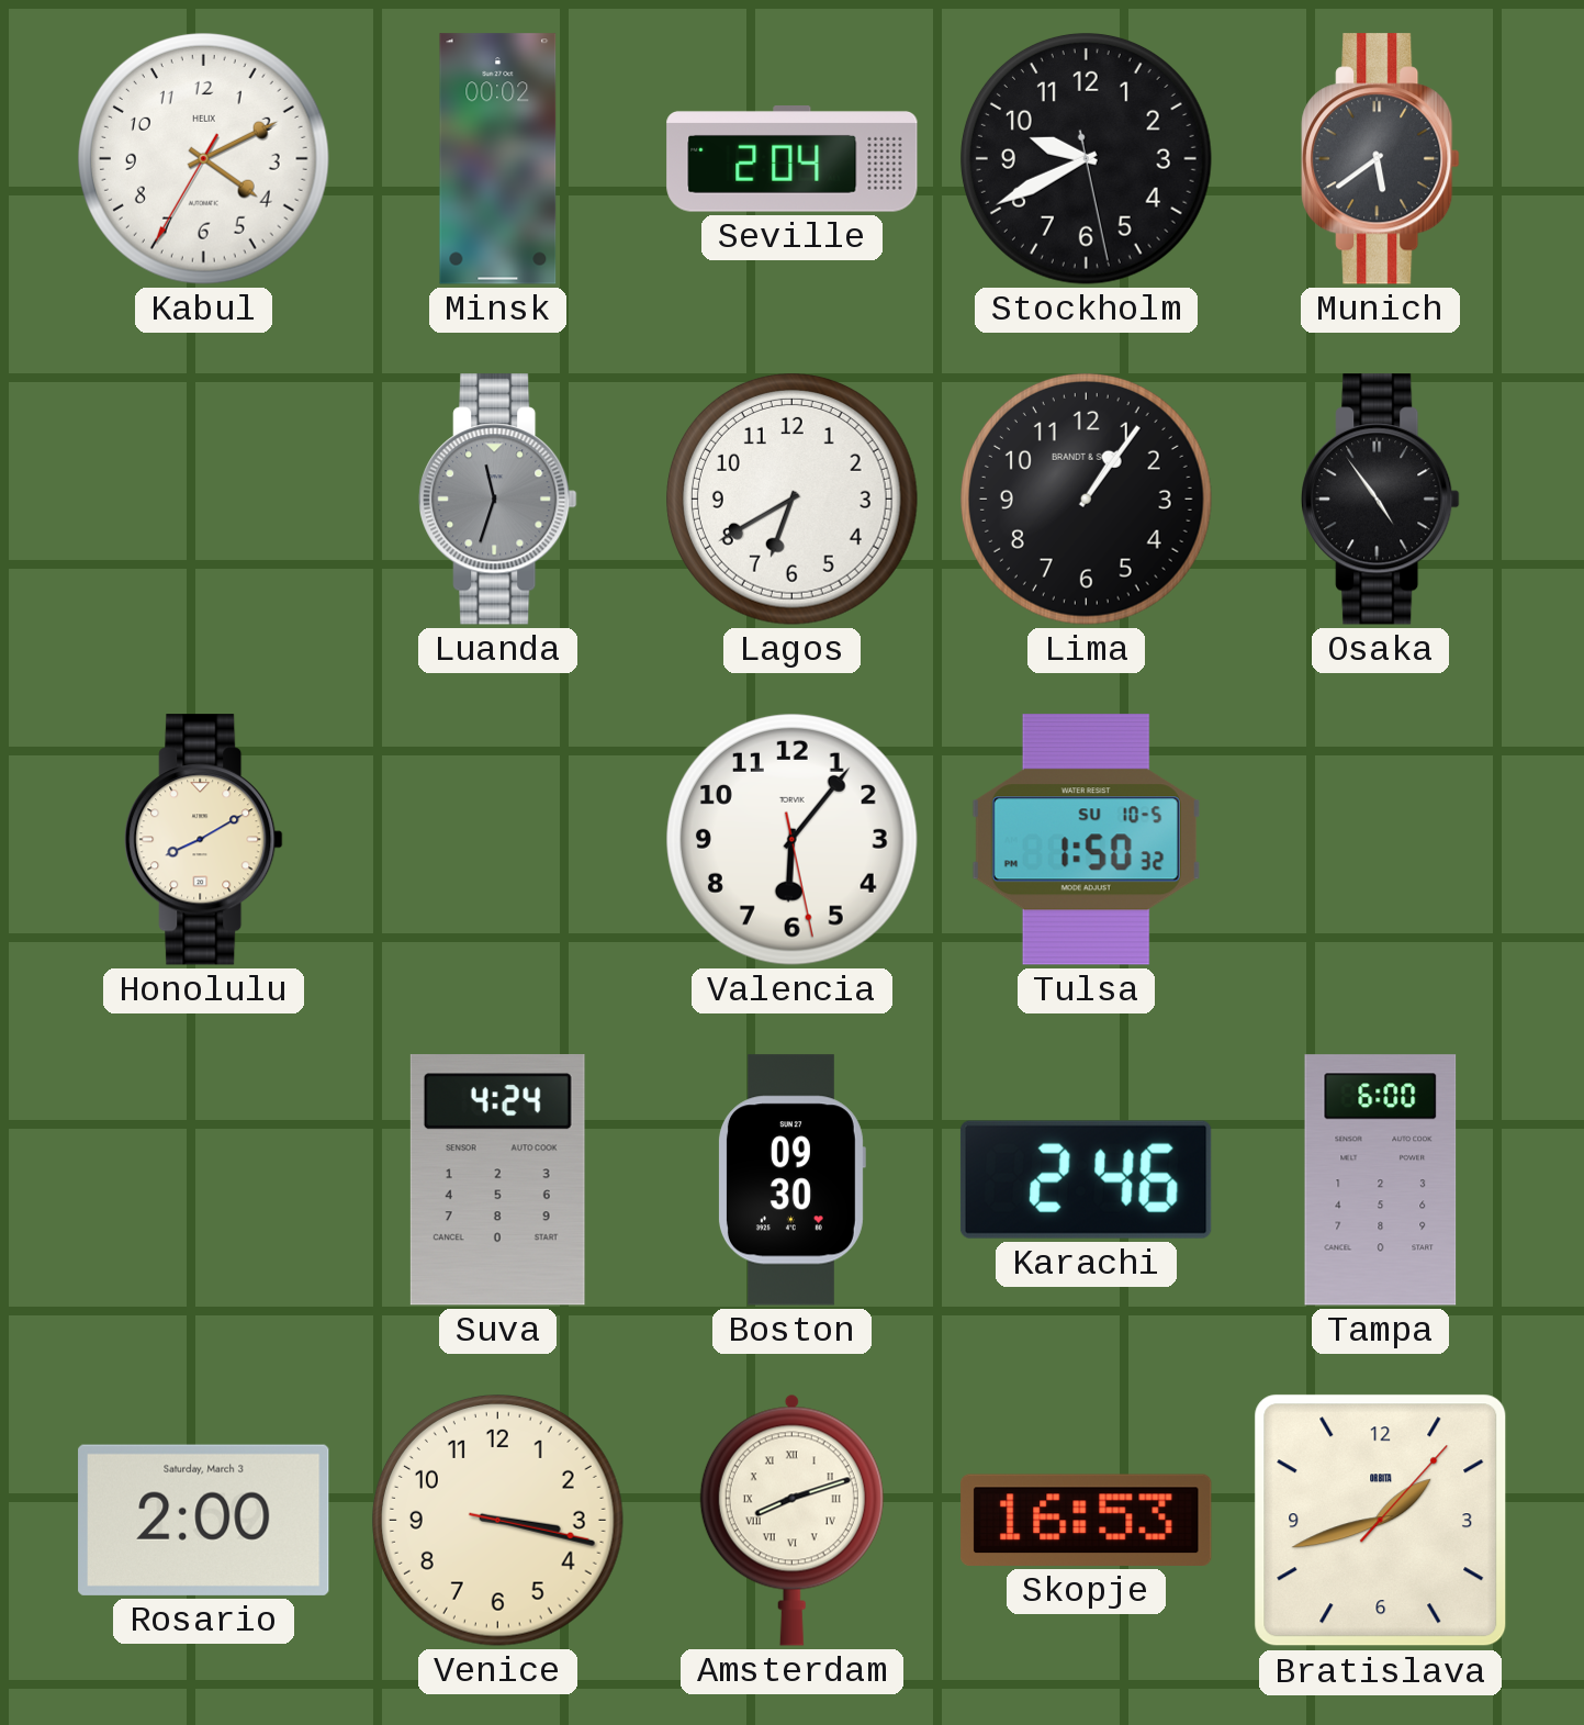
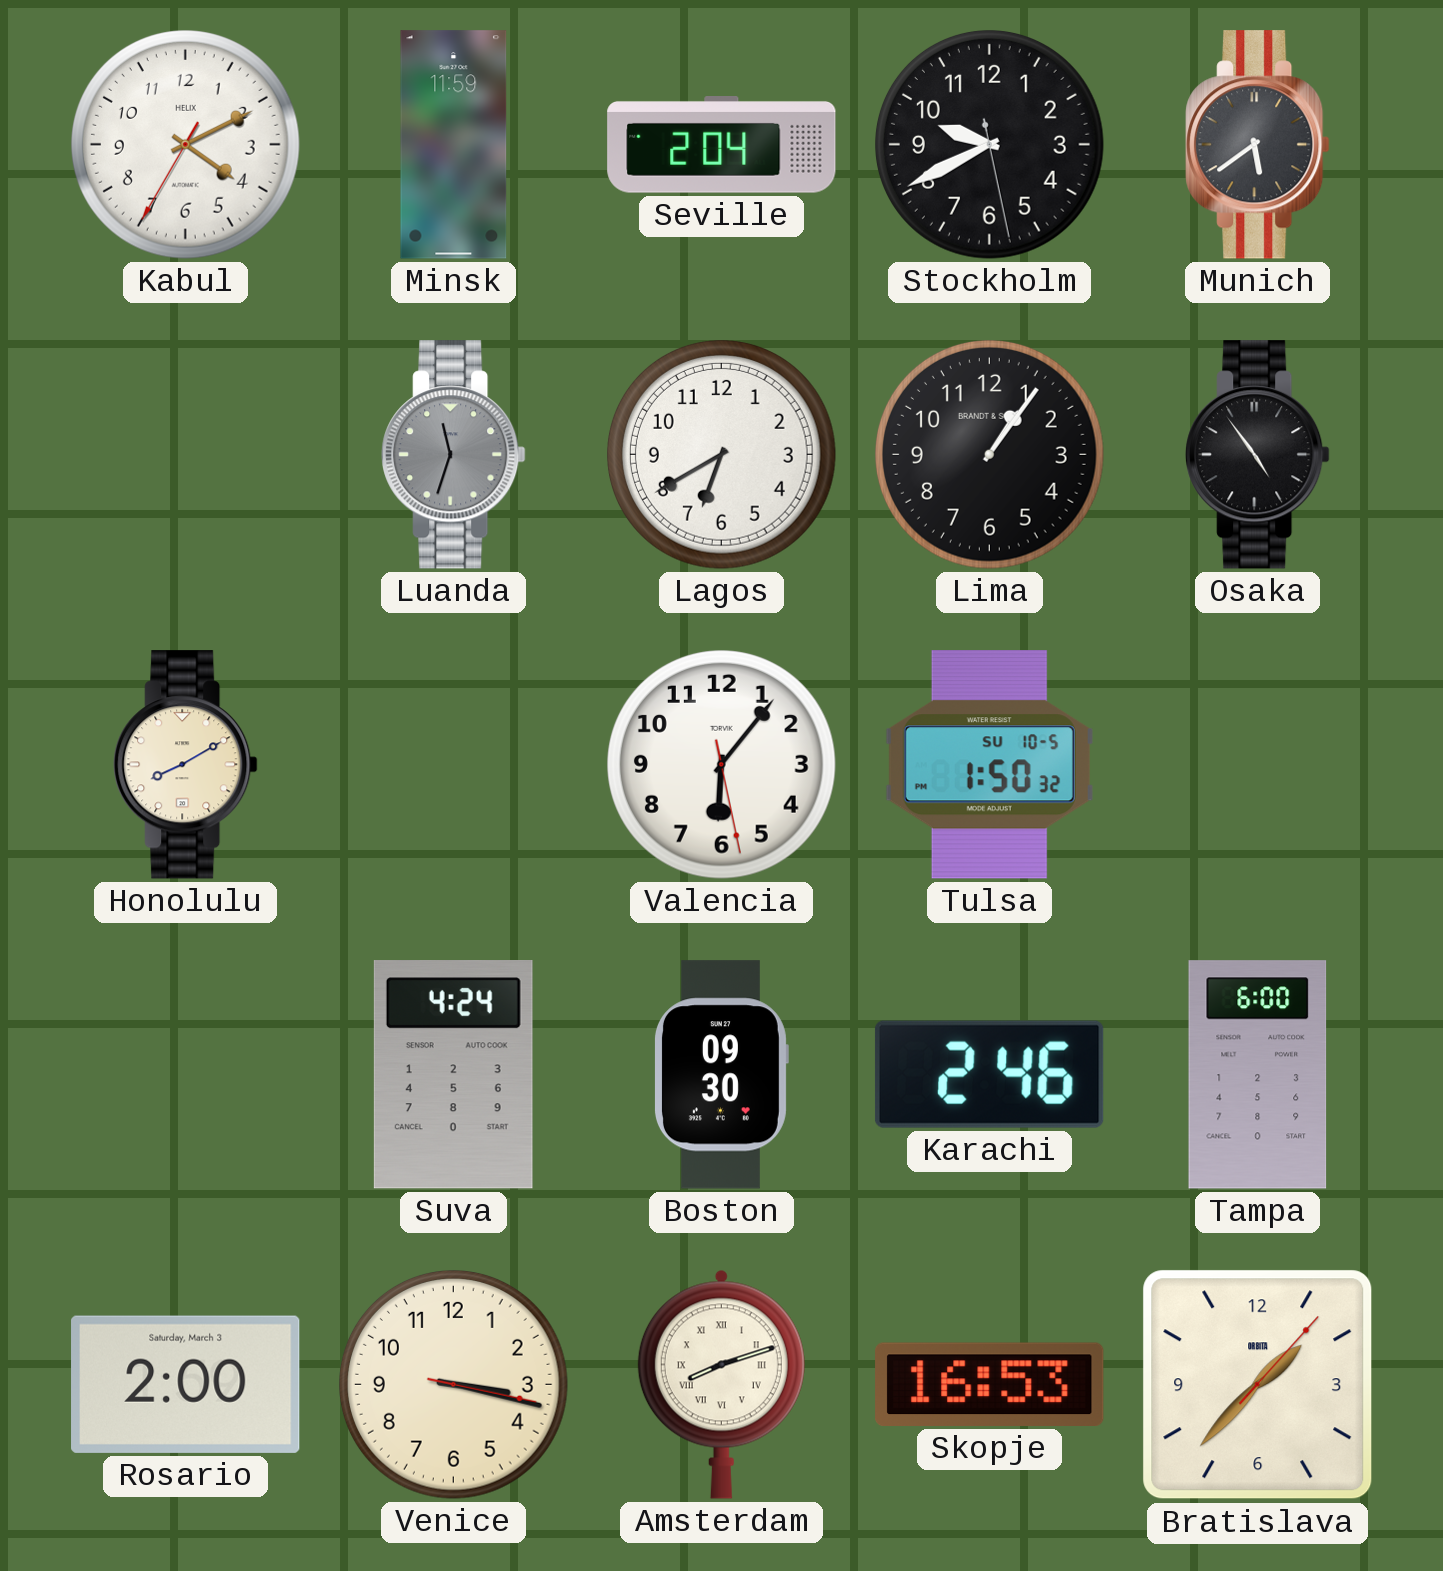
Minsk: 00:02 -> 11:59 (454, 145)
Bratislava: 1:42 -> 1:37 (1258, 1385)
